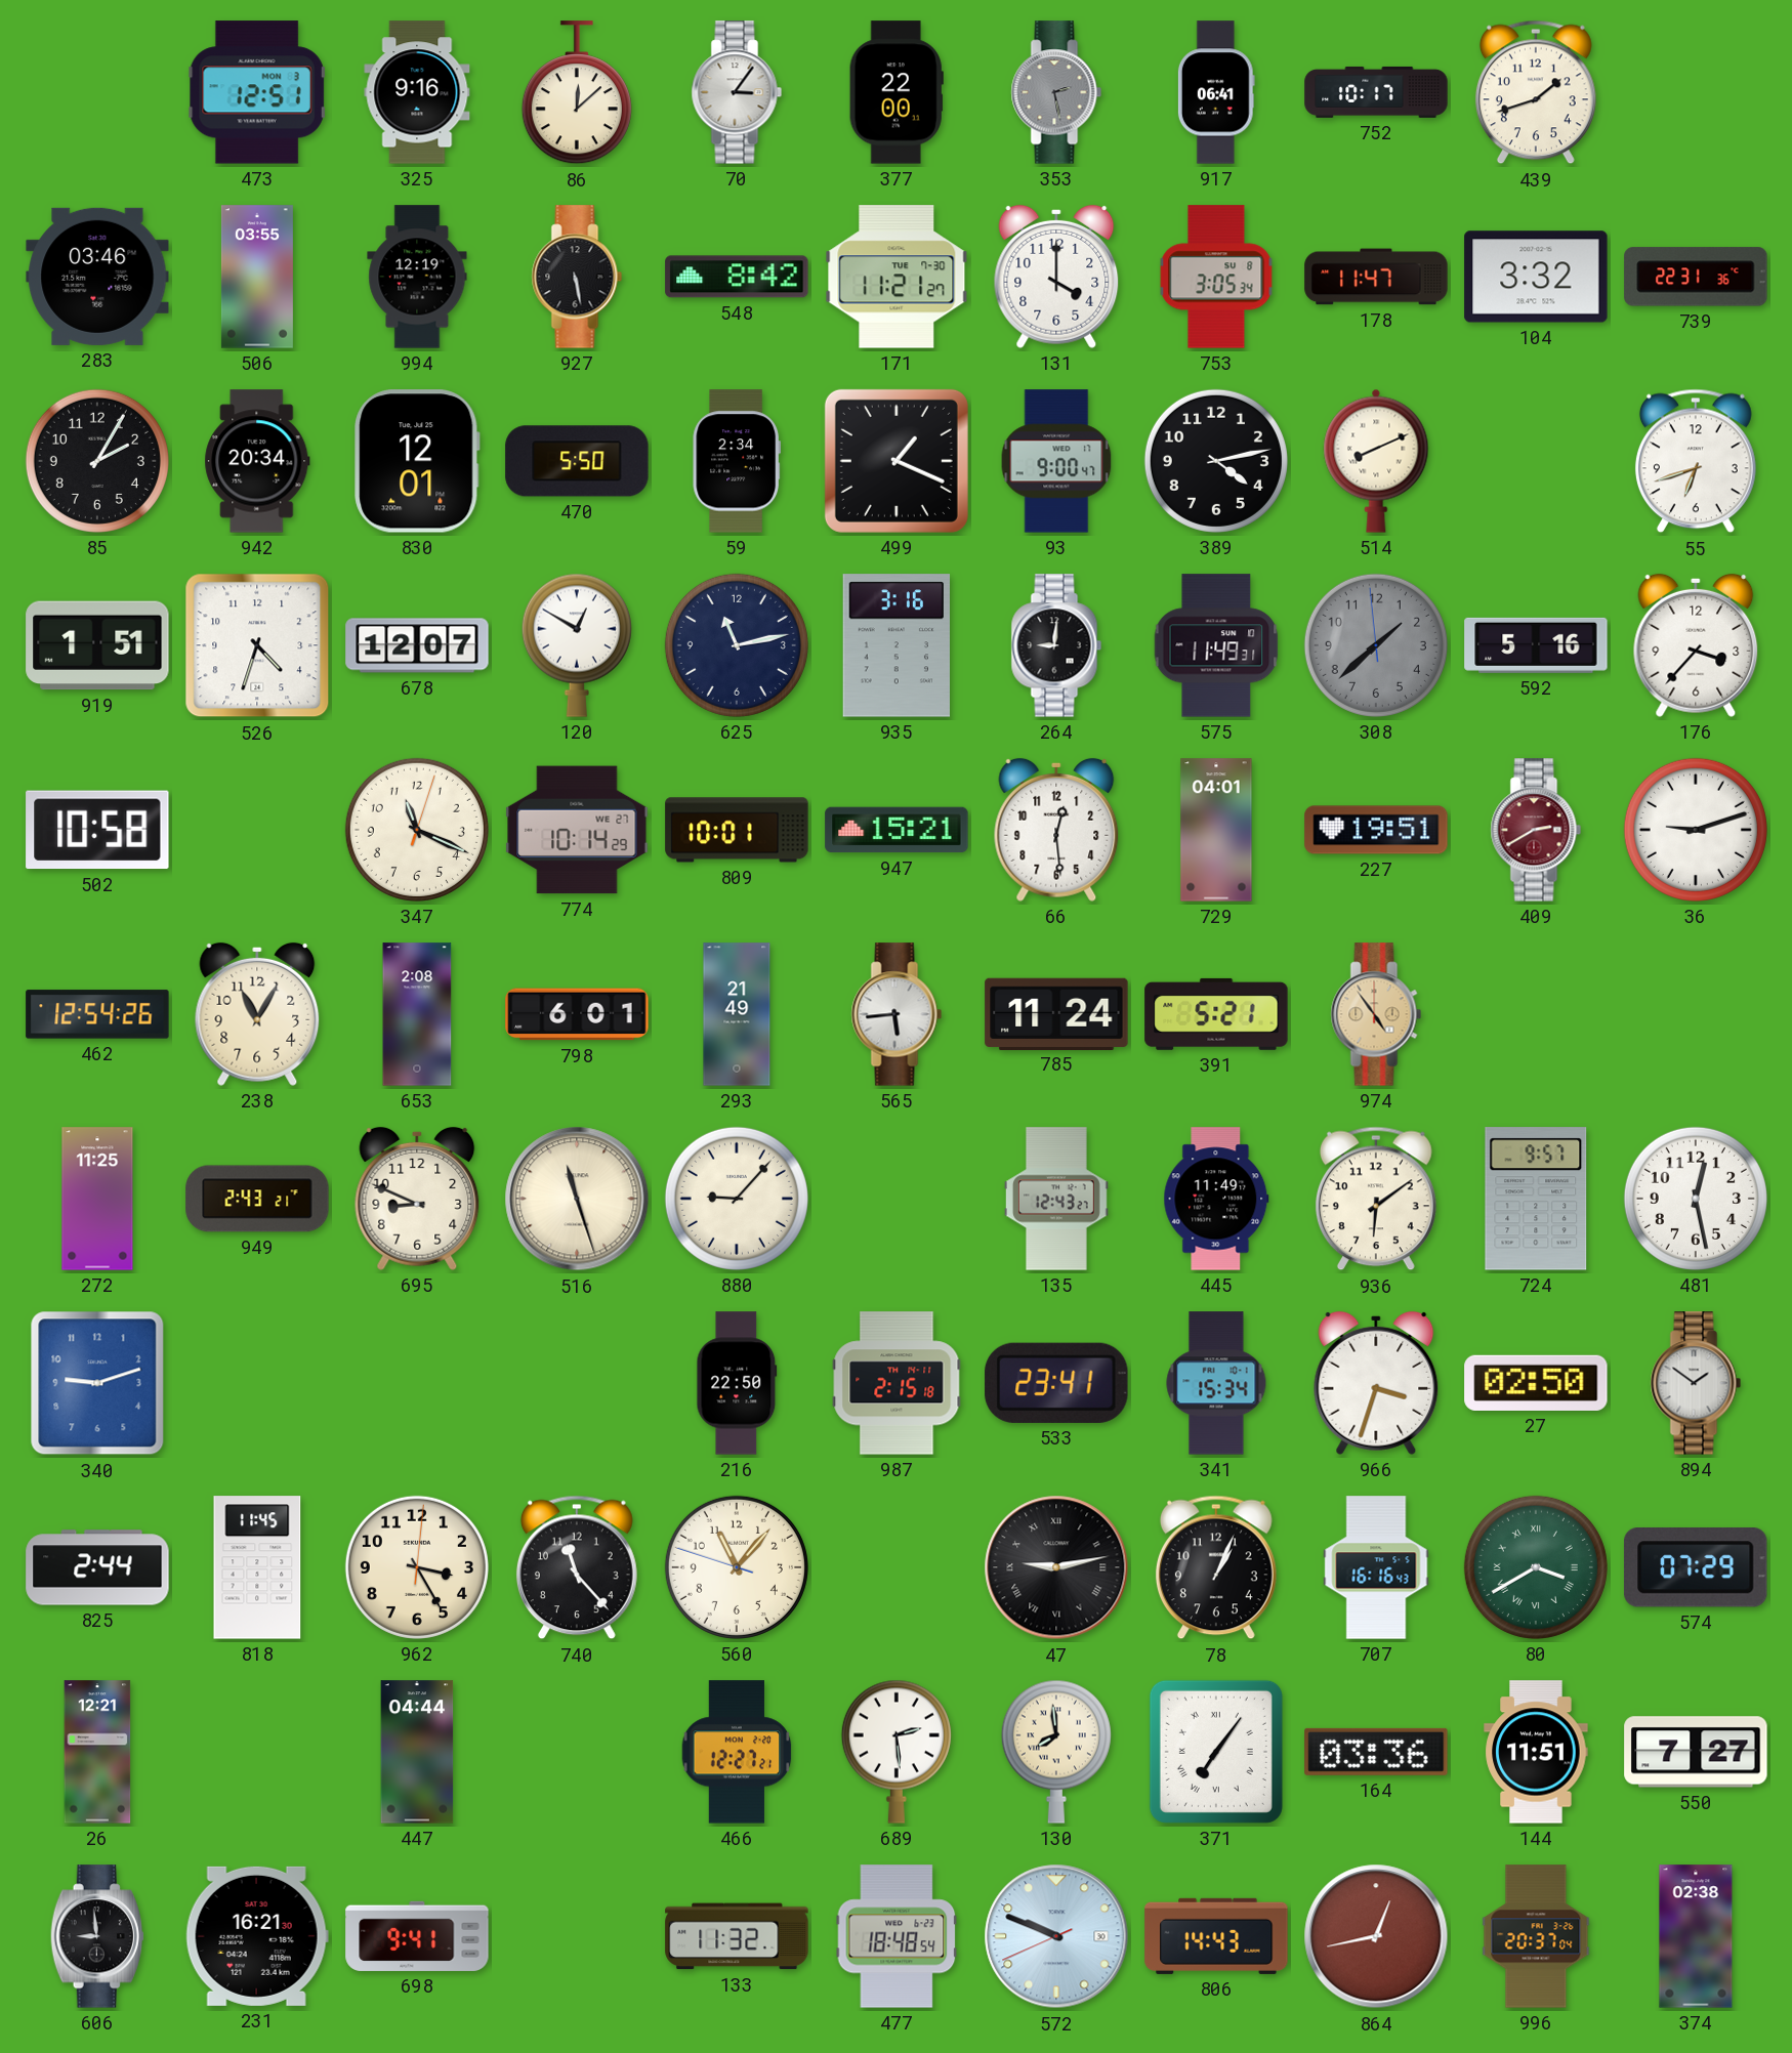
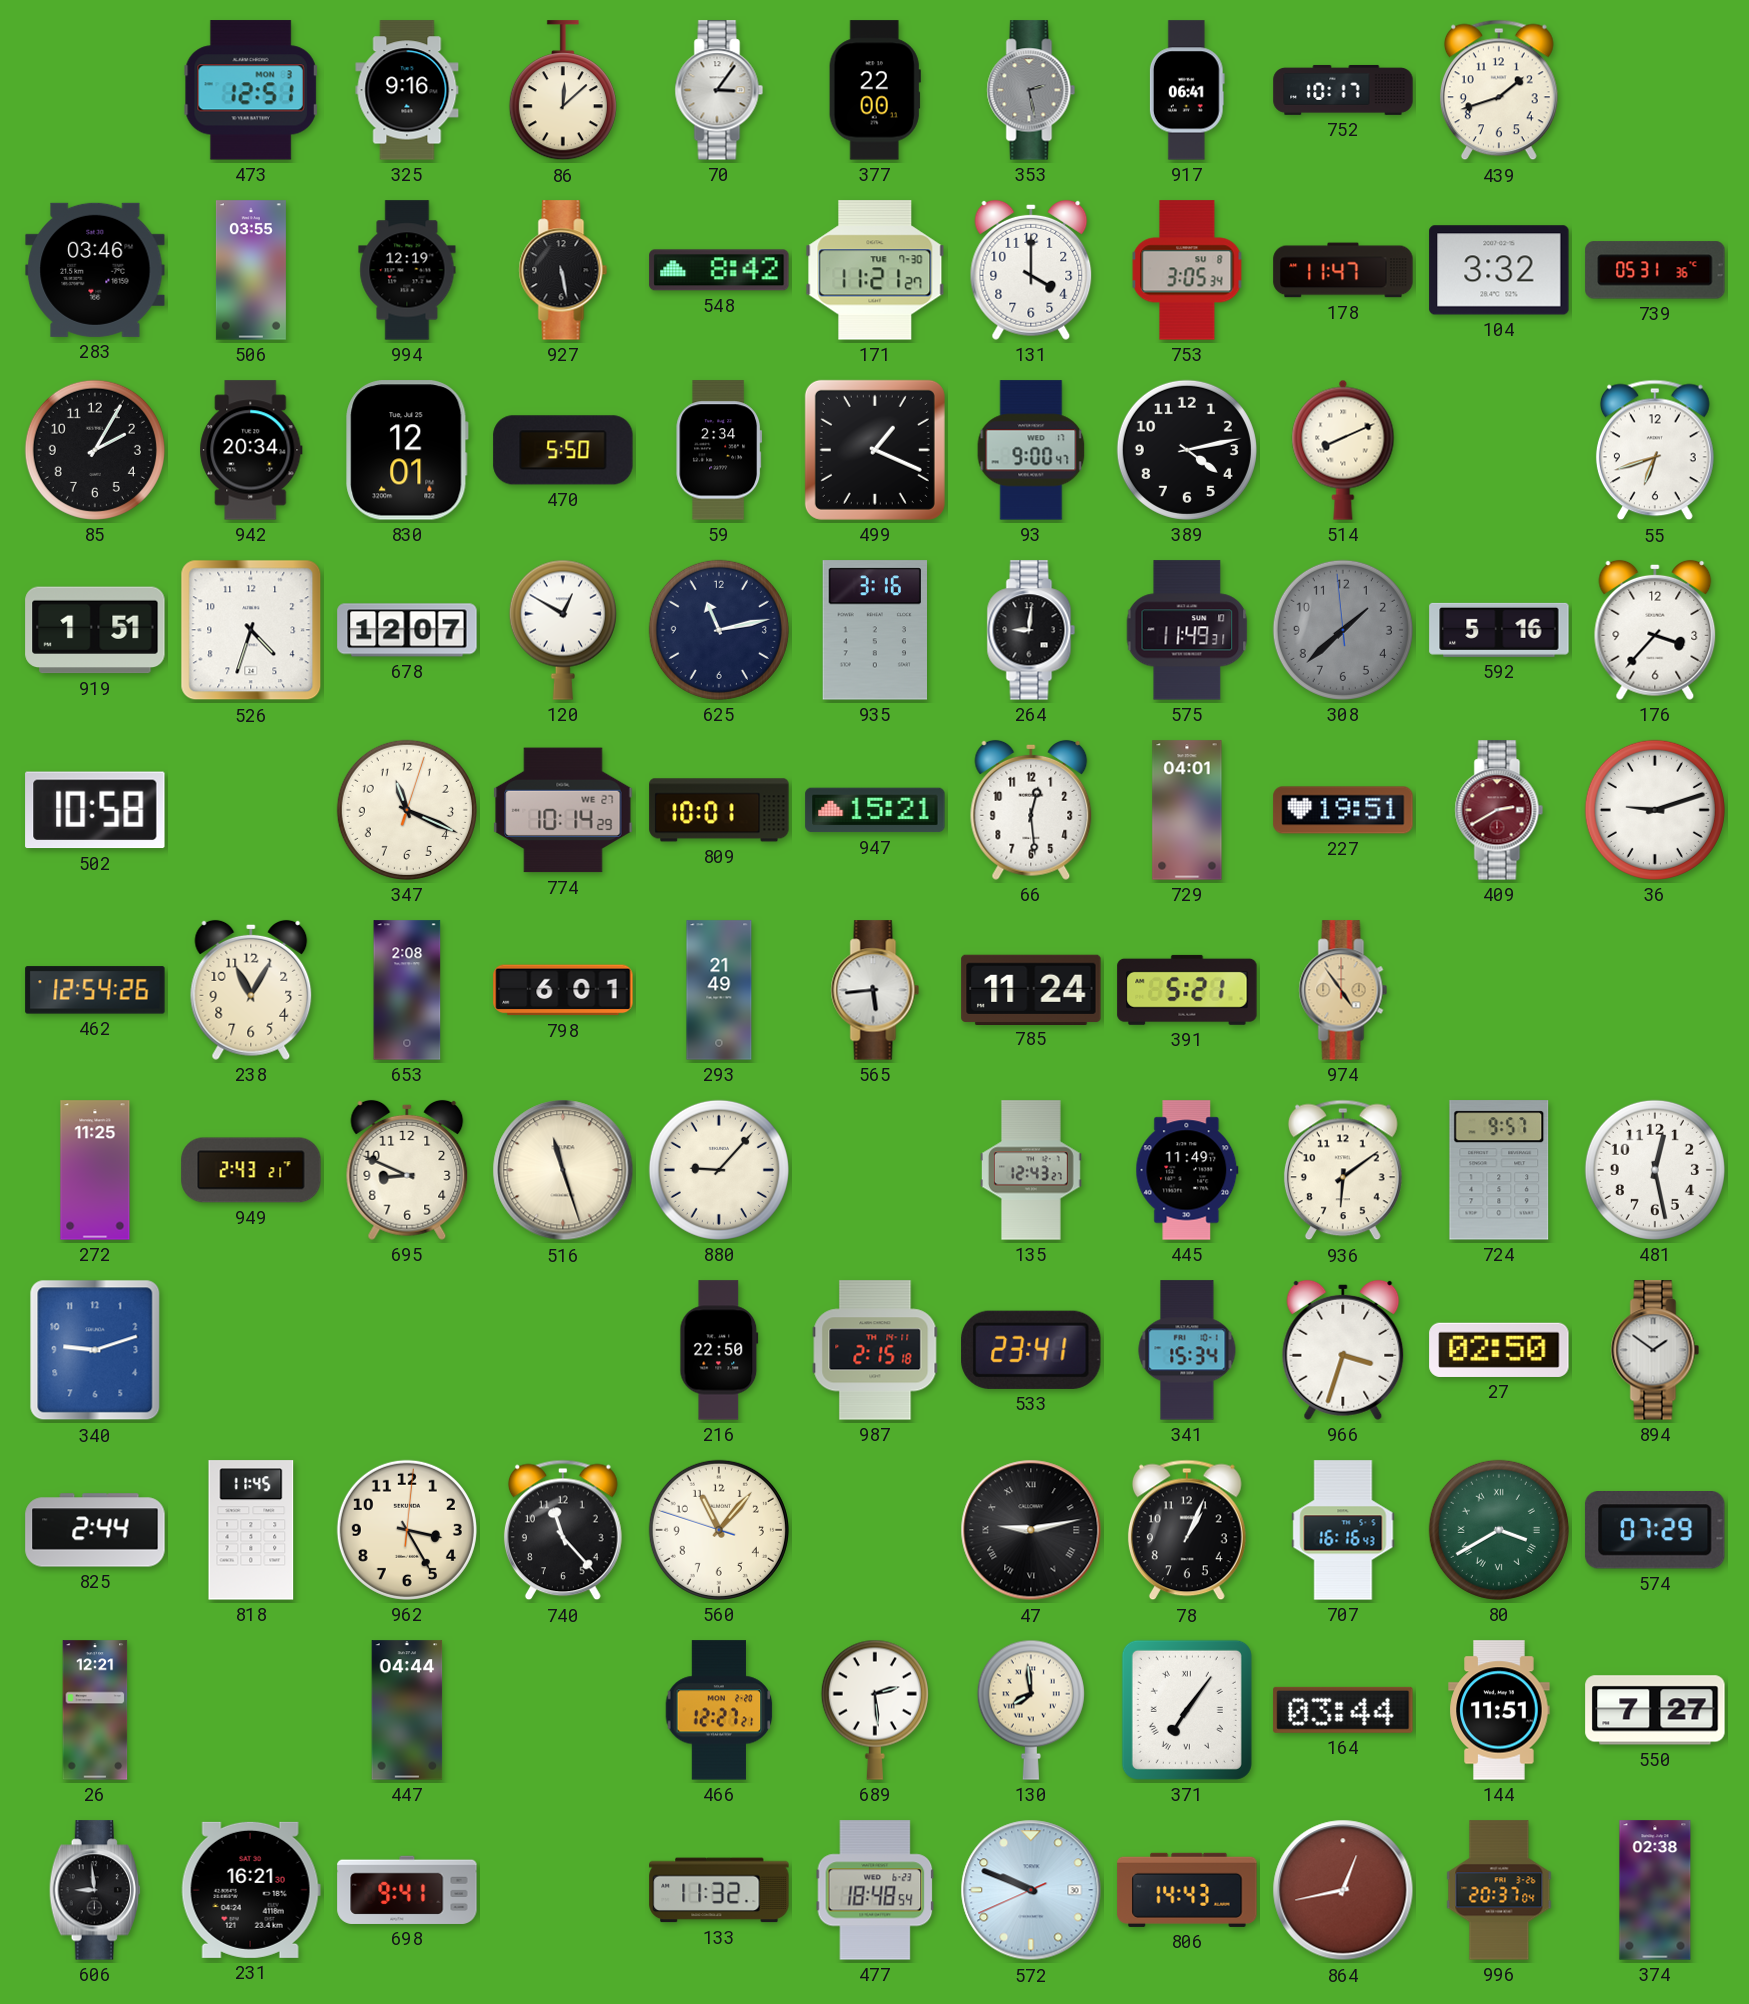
739: 22:31 -> 05:31 (1655, 270)
164: 03:36 -> 03:44 (1343, 1710)
